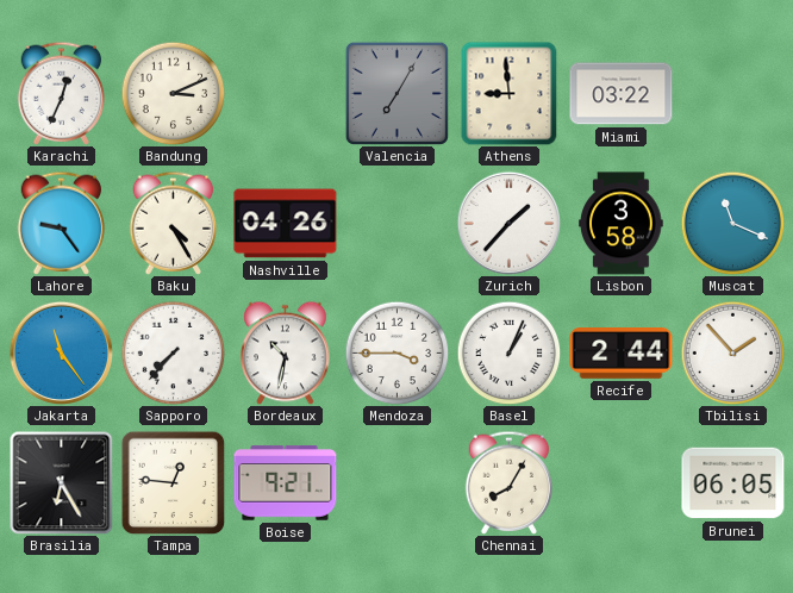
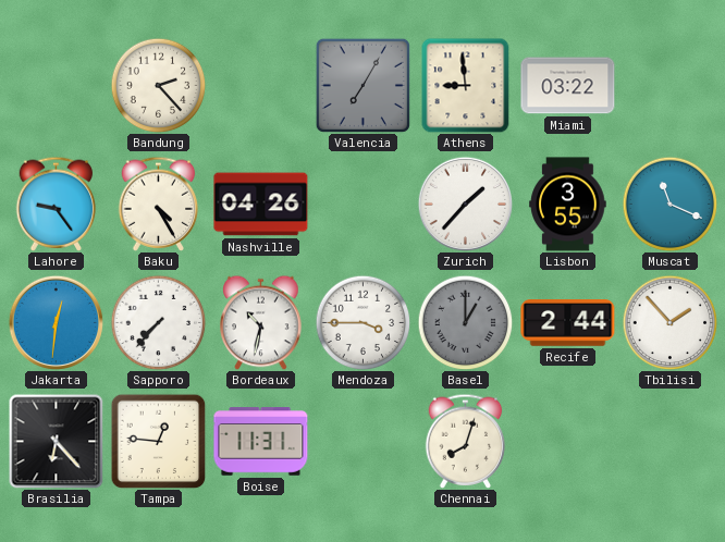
Karachi: 12:34 -> none (62, 93)
Bandung: 3:11 -> 2:23 (158, 85)
Lisbon: 3:58 -> 3:55 (568, 205)
Jakarta: 11:24 -> 12:31 (56, 322)
Basel: 1:04 -> 1:00 (465, 322)
Basel dial: white -> grey (465, 322)
Brasilia: 6:25 -> 6:23 (56, 441)
Boise: 9:21 -> 11:31 (261, 442)
Chennai: 8:05 -> 8:03 (466, 441)
Brunei: 06:05 -> none (733, 483)
